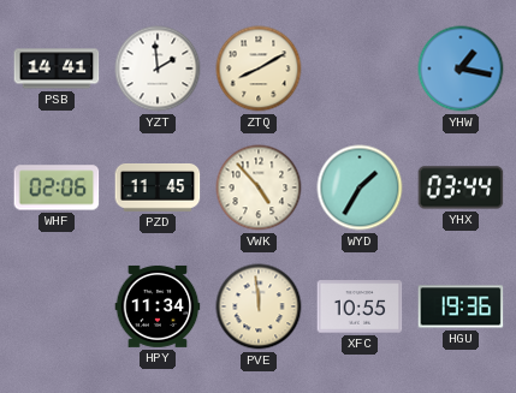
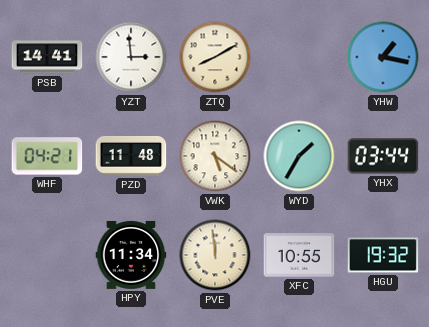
YZT: 1:59 -> 2:59 (131, 57)
WHF: 02:06 -> 04:21 (47, 156)
PZD: 11:45 -> 11:48 (131, 157)
VWK: 4:53 -> 5:21 (215, 156)
HGU: 19:36 -> 19:32 (383, 255)
